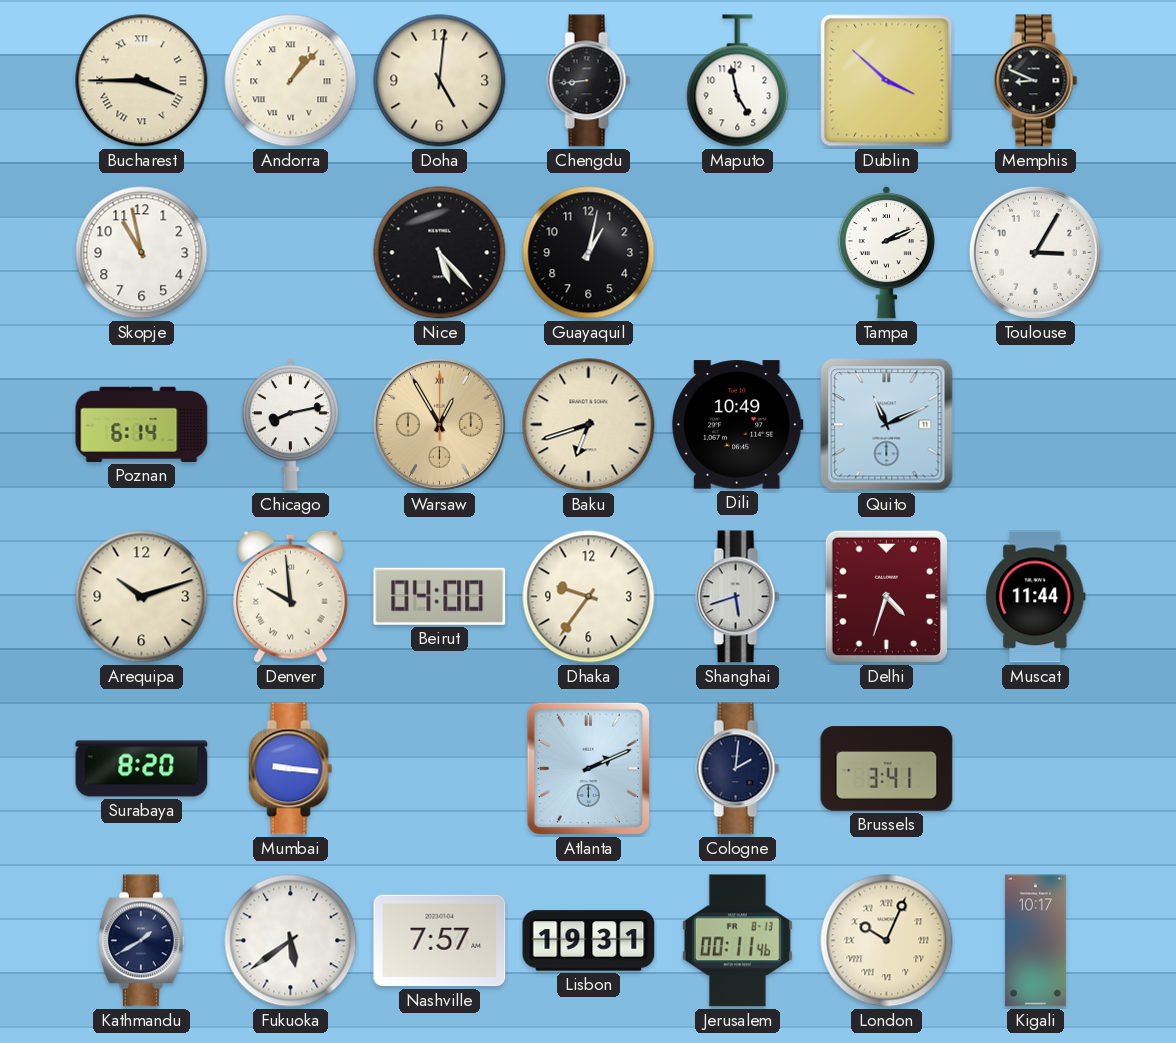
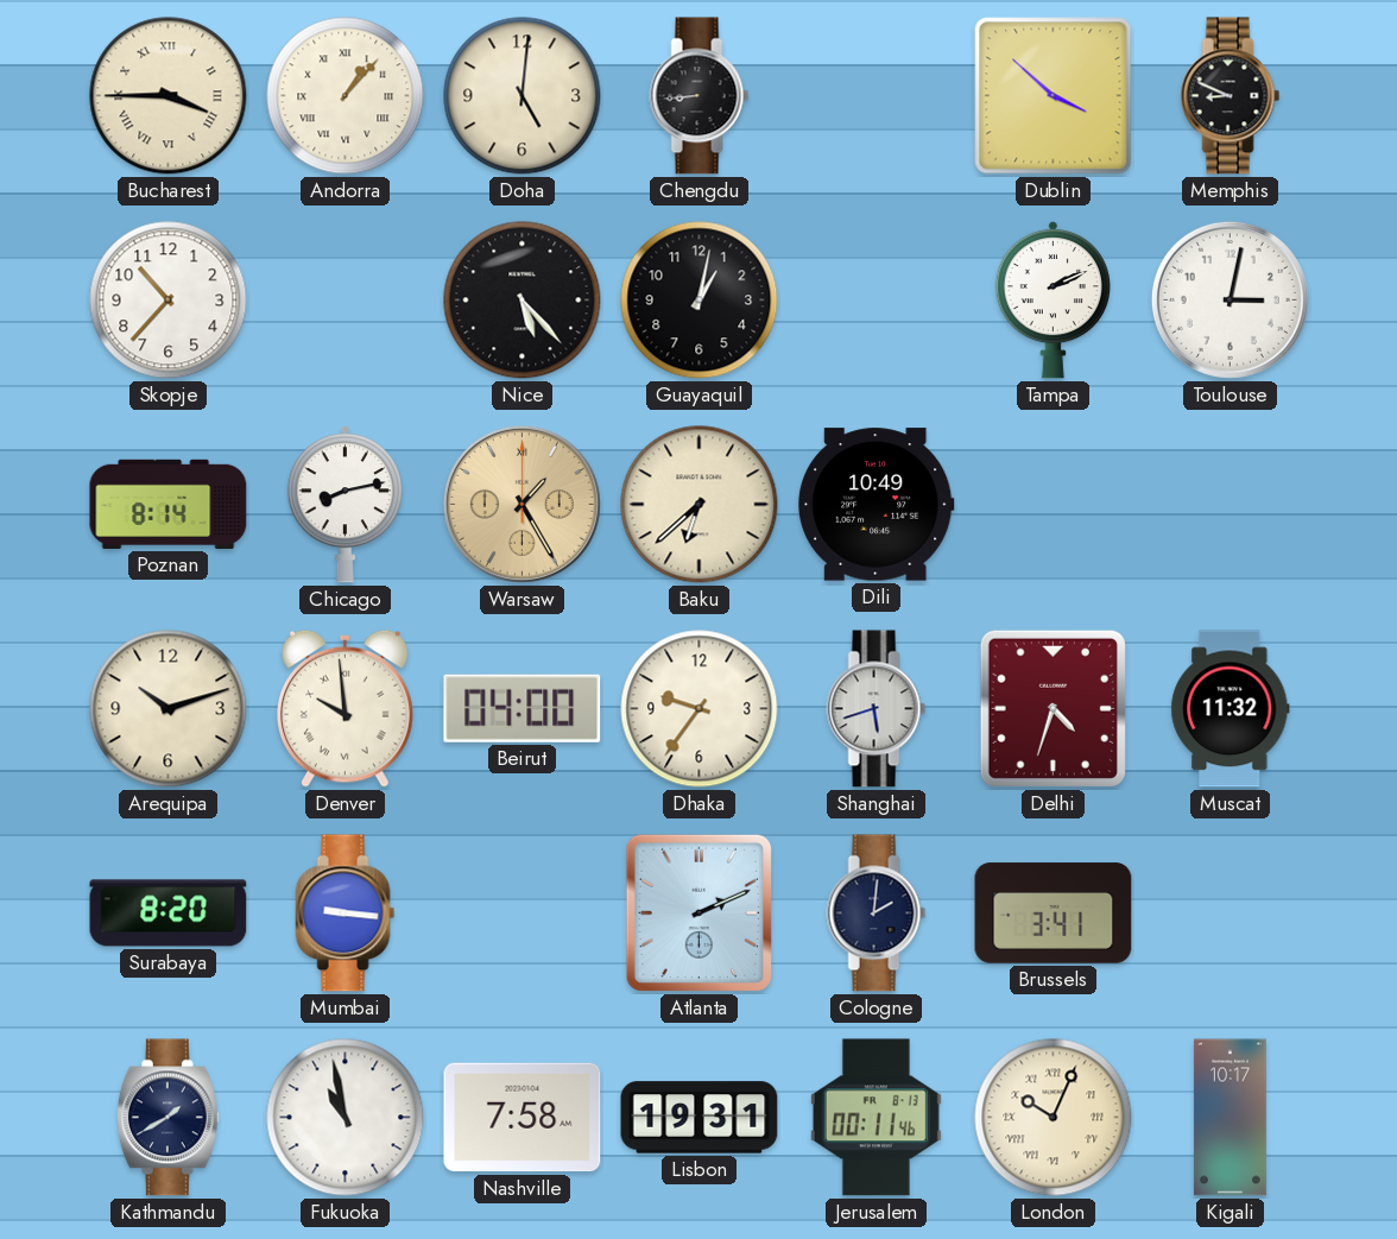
Maputo: 4:58 -> none (738, 81)
Skopje: 10:58 -> 10:37 (169, 301)
Toulouse: 3:05 -> 3:02 (1230, 299)
Poznan: 6:14 -> 8:14 (169, 504)
Warsaw: 12:55 -> 1:25 (521, 504)
Baku: 6:42 -> 6:38 (700, 505)
Quito: 11:11 -> none (887, 425)
Muscat: 11:44 -> 11:32 (1231, 709)
Fukuoka: 5:39 -> 10:58 (346, 1118)
Nashville: 7:57 -> 7:58 (523, 1118)
